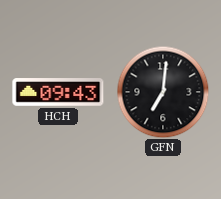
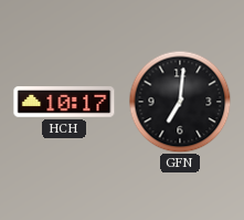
HCH: 09:43 -> 10:17 (64, 102)
